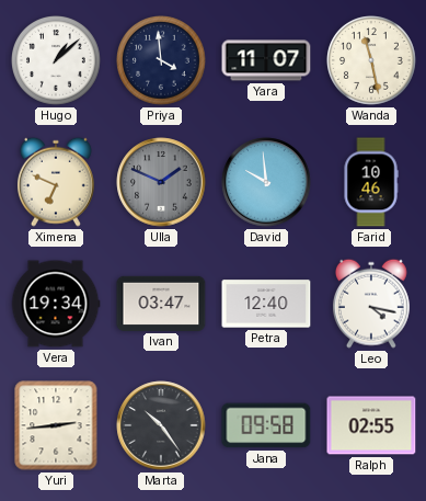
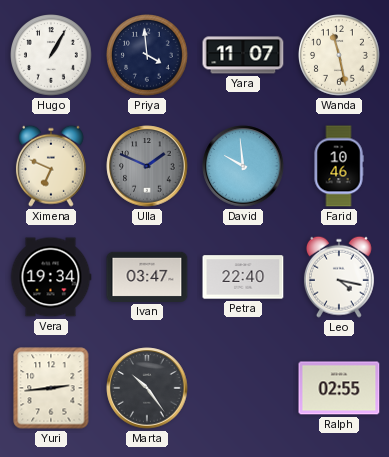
Hugo: 1:08 -> 1:05 (52, 56)
Petra: 12:40 -> 22:40 (243, 277)
Jana: 09:58 -> none (266, 425)
